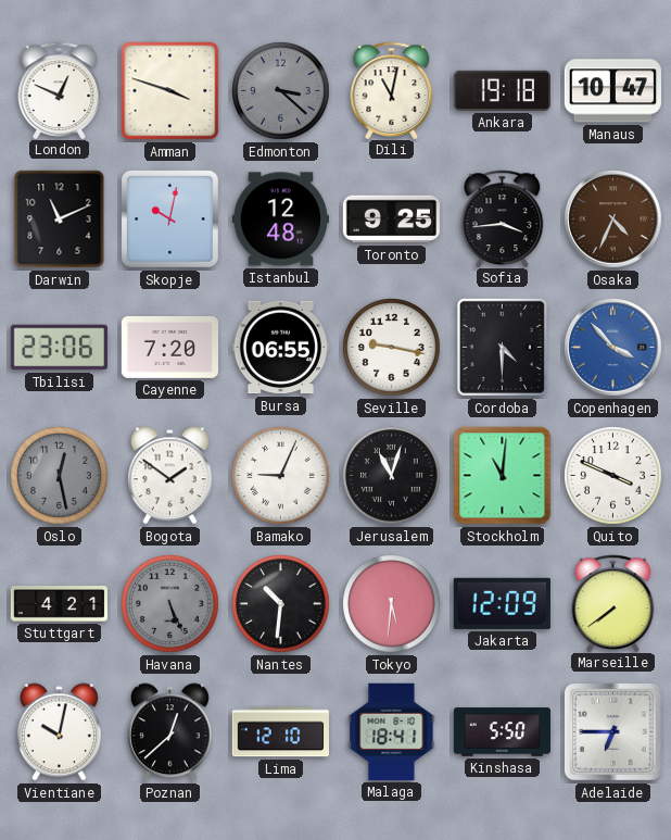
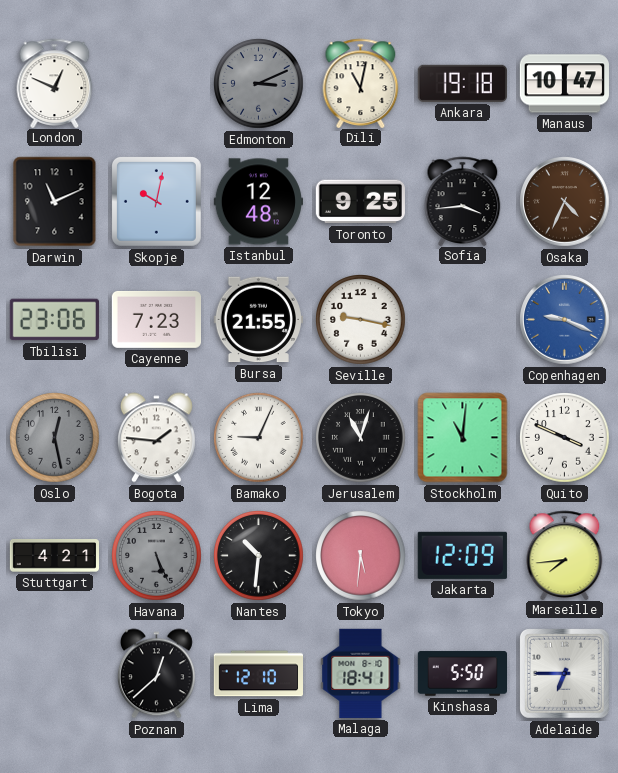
Amman: 3:48 -> none (170, 91)
Edmonton: 3:22 -> 3:11 (259, 84)
Cayenne: 7:20 -> 7:23 (156, 319)
Bursa: 06:55 -> 21:55 (258, 320)
Cordoba: 4:30 -> none (502, 347)
Copenhagen: 3:53 -> 9:19 (565, 320)
Bogota: 1:51 -> 1:46 (156, 438)
Marseille: 7:39 -> 7:44 (565, 555)
Vientiane: 10:02 -> none (59, 732)
